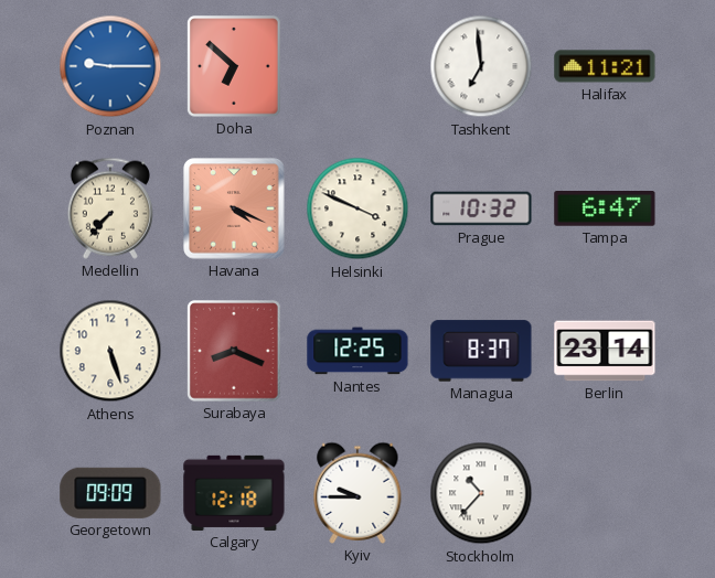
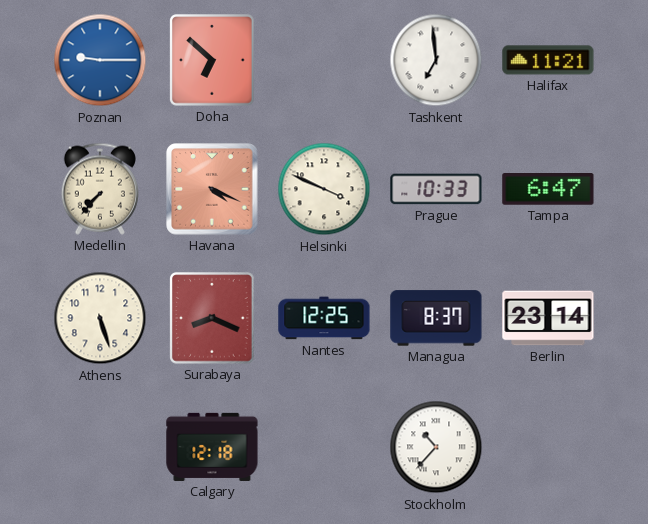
Prague: 10:32 -> 10:33 (436, 189)
Georgetown: 09:09 -> none (110, 493)
Kyiv: 9:45 -> none (357, 493)
